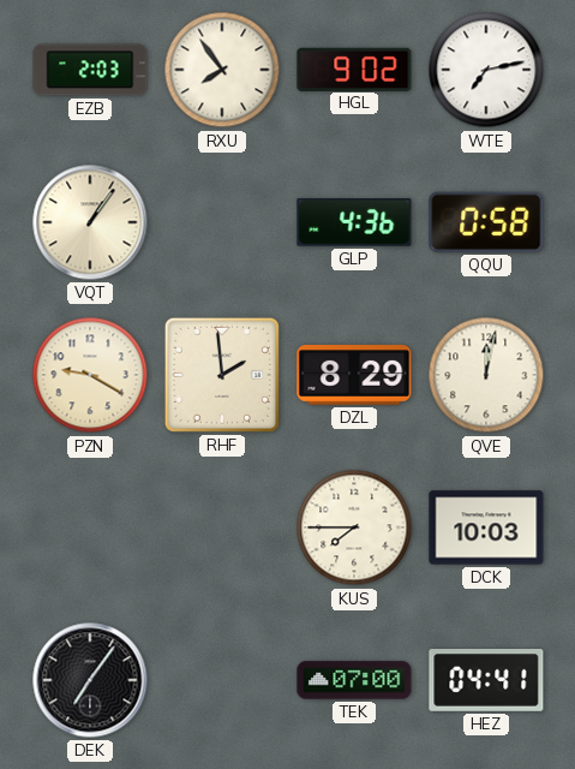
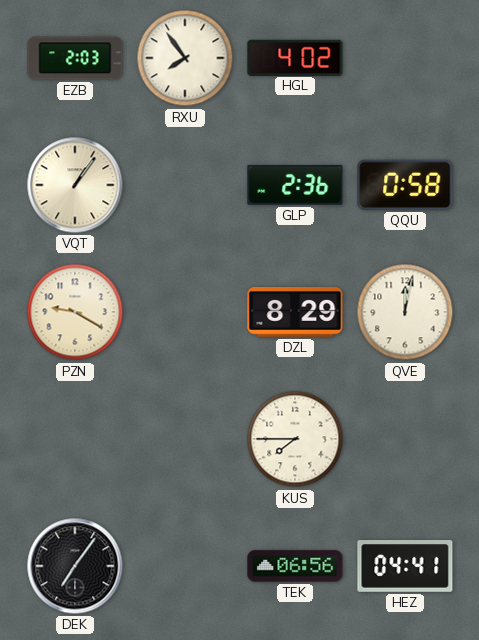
HGL: 9:02 -> 4:02 (295, 57)
WTE: 7:13 -> none (486, 70)
GLP: 4:36 -> 2:36 (295, 185)
RHF: 1:59 -> none (222, 375)
DCK: 10:03 -> none (486, 527)
TEK: 07:00 -> 06:56 (295, 566)
